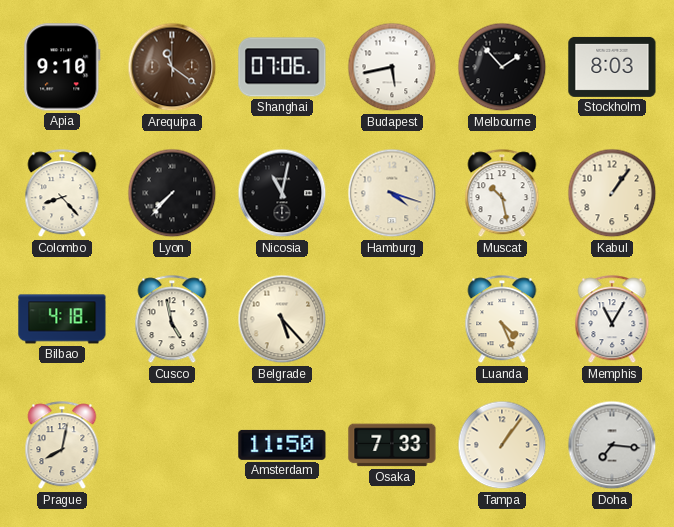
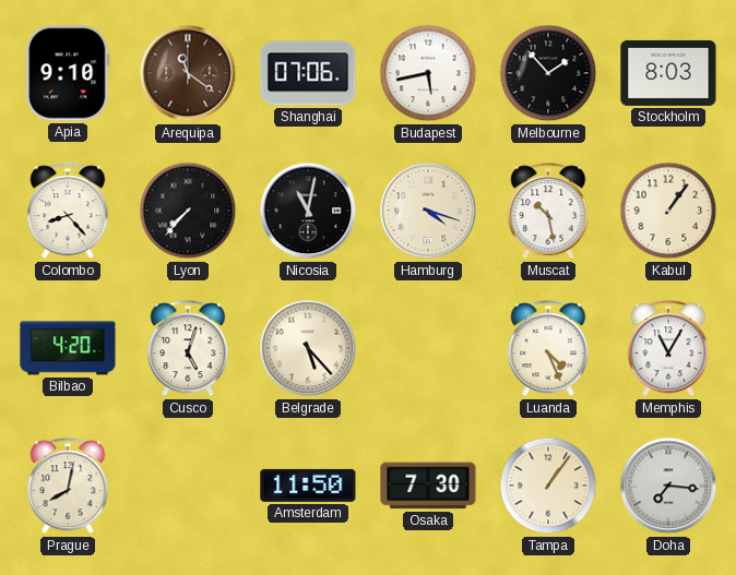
Bilbao: 4:18 -> 4:20 (68, 348)
Cusco: 4:58 -> 5:03 (188, 349)
Osaka: 7:33 -> 7:30 (428, 486)
